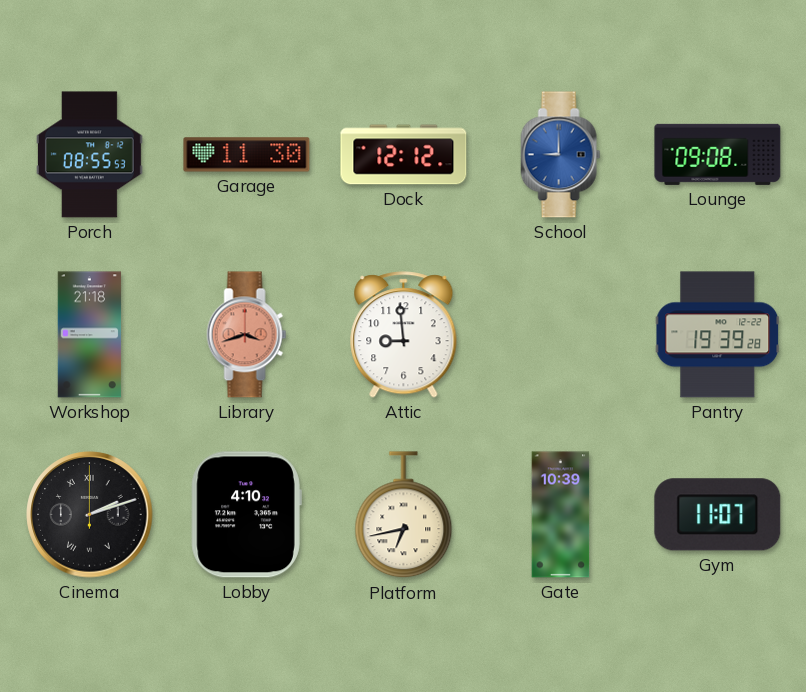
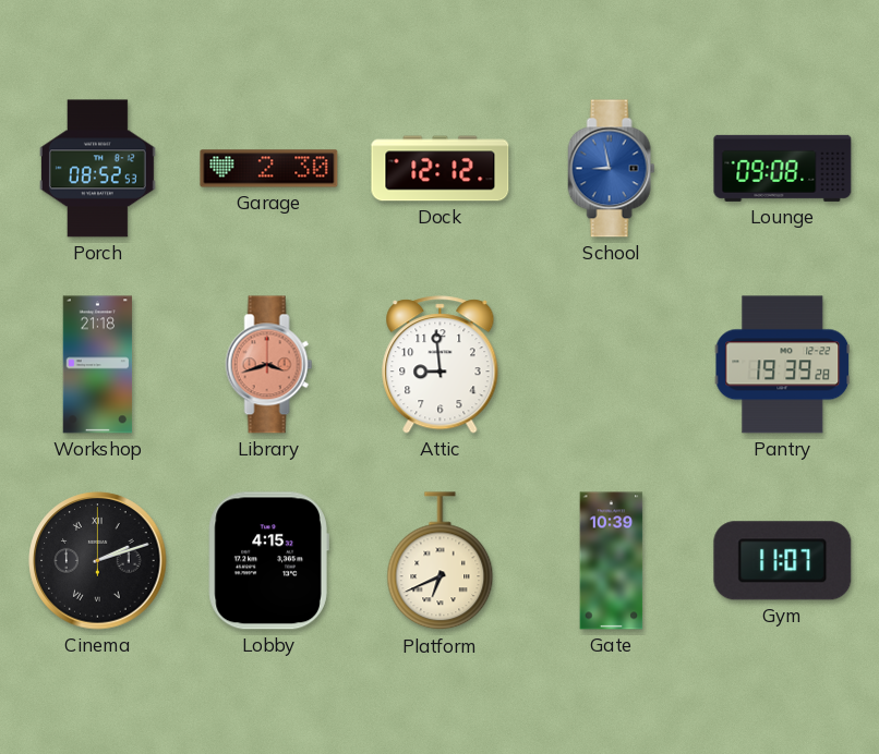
Porch: 08:55 -> 08:52 (97, 169)
Garage: 11:30 -> 2:30 (269, 169)
School: 9:00 -> 8:58 (612, 169)
Lobby: 4:10 -> 4:15 (268, 561)
Platform: 6:43 -> 6:41 (441, 561)
